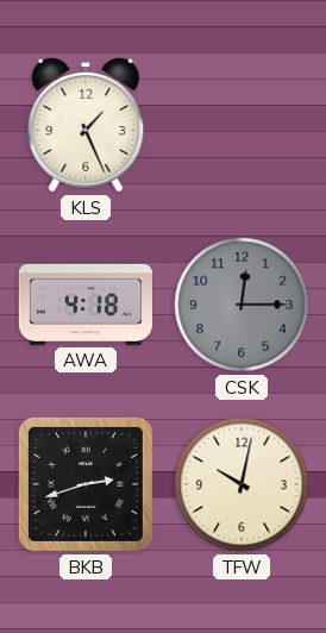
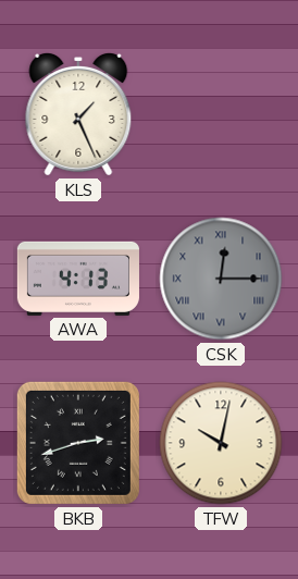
AWA: 4:18 -> 4:13 (78, 279)
CSK numerals: Arabic -> Roman (221, 279)
